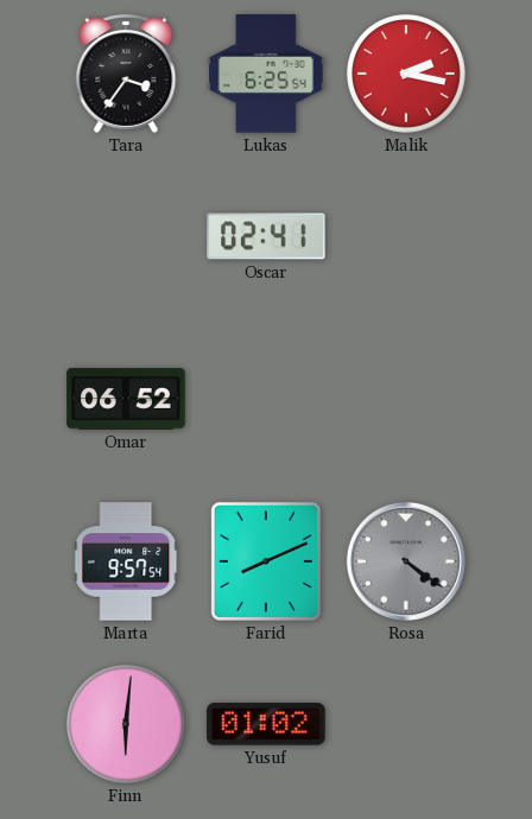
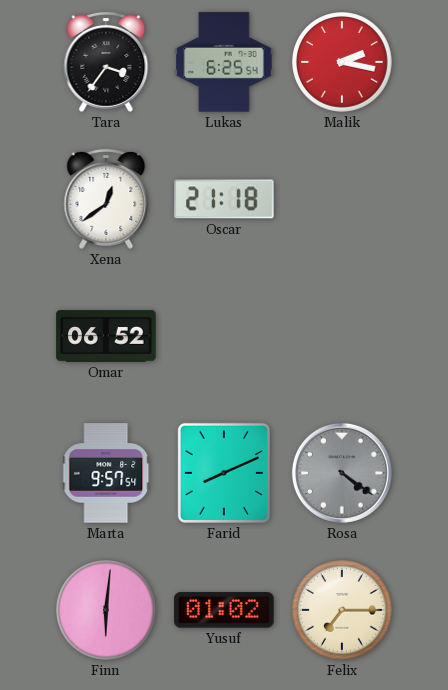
Xena: none -> 12:39 (106, 199)
Oscar: 02:41 -> 21:18 (224, 199)
Felix: none -> 7:15 (343, 611)
